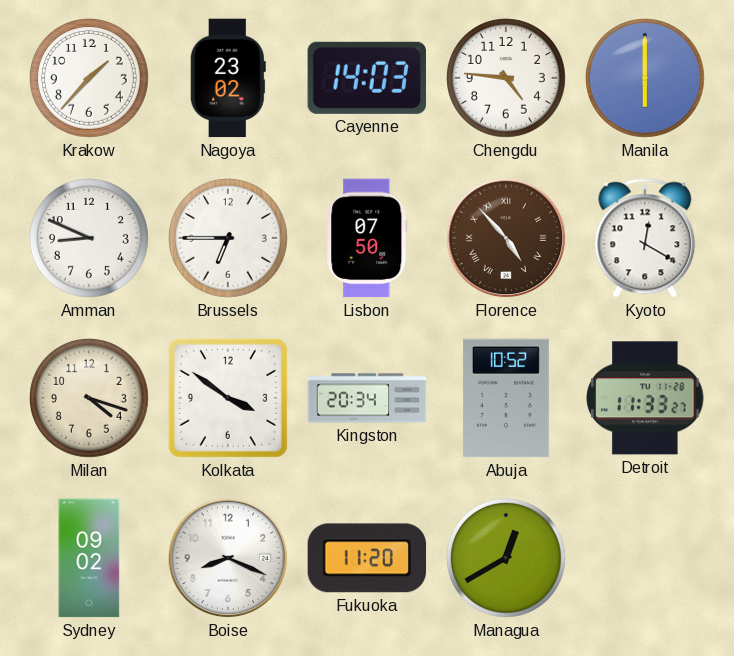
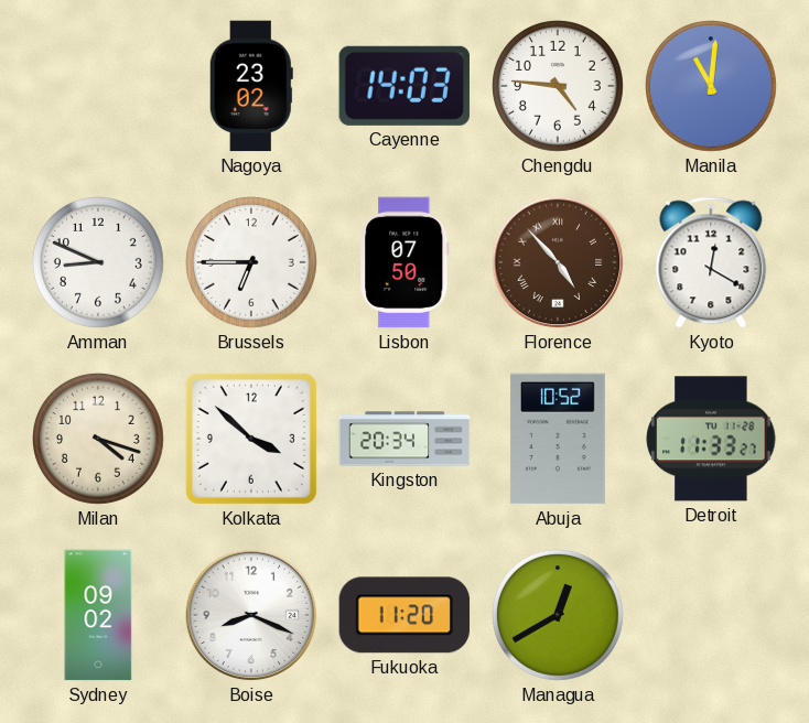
Krakow: 1:37 -> none (90, 79)
Manila: 6:00 -> 11:01 (712, 87)
Kolkata: 3:51 -> 3:52 (251, 439)
